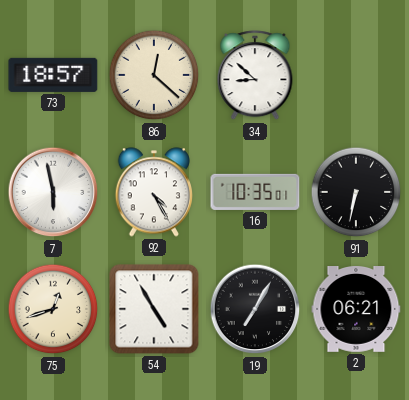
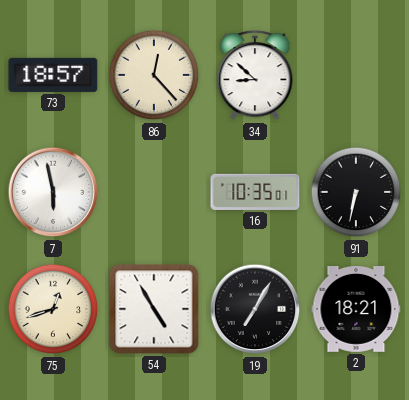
86: 12:22 -> 12:23 (154, 75)
92: 4:25 -> none (153, 192)
2: 06:21 -> 18:21 (356, 310)
